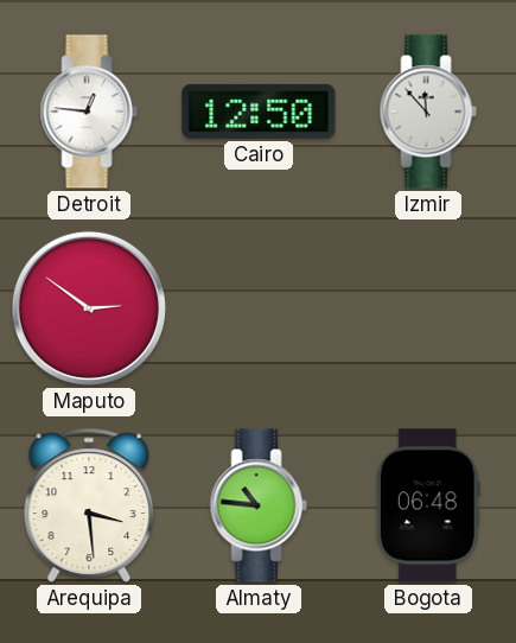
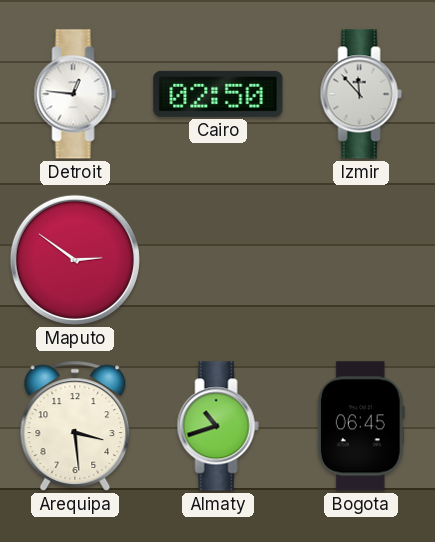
Cairo: 12:50 -> 02:50 (218, 94)
Almaty: 10:46 -> 10:42 (218, 426)
Bogota: 06:48 -> 06:45 (361, 426)
